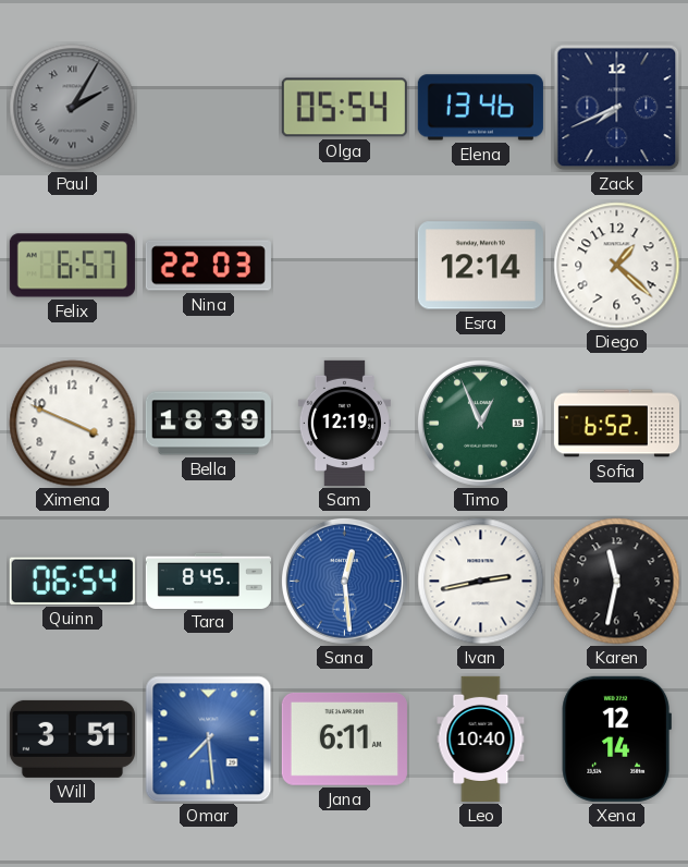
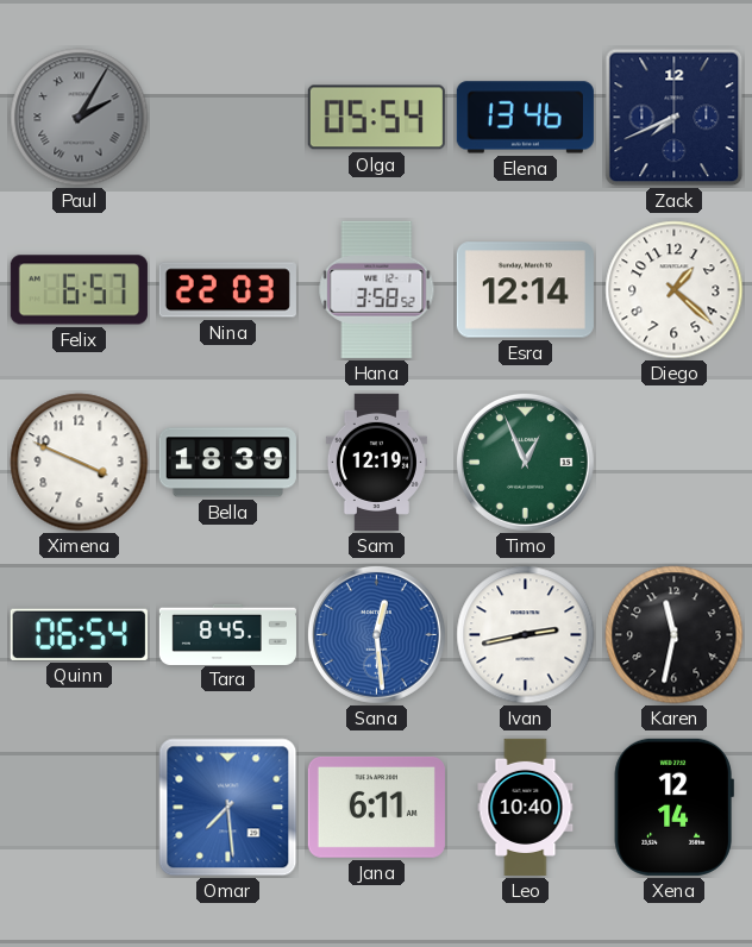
Hana: none -> 3:58 (377, 289)
Sofia: 6:52 -> none (616, 424)
Will: 3:51 -> none (72, 738)
